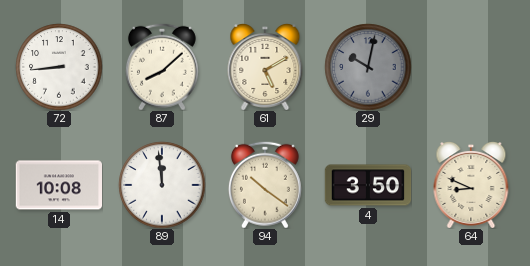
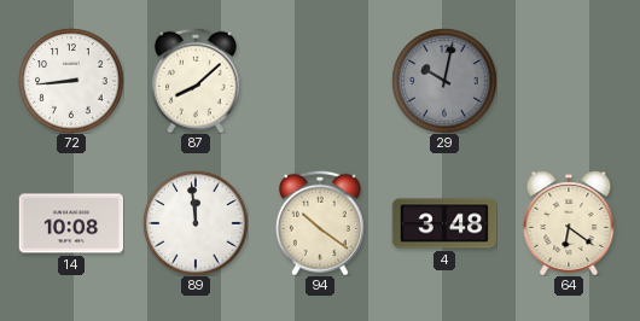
61: 5:10 -> none (265, 67)
4: 3:50 -> 3:48 (444, 223)
64: 8:49 -> 6:21 (569, 223)
